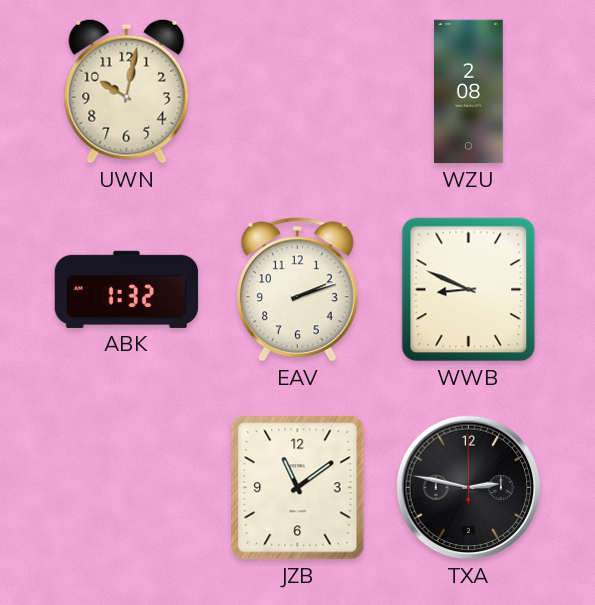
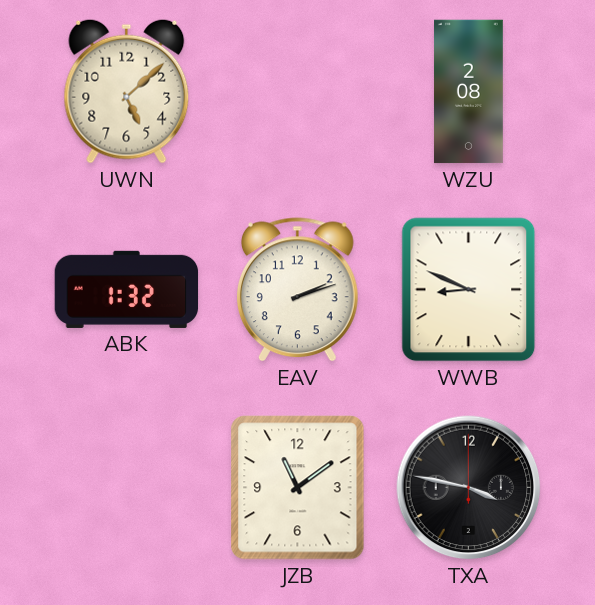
UWN: 10:02 -> 5:08 (127, 91)
TXA: 2:47 -> 3:47 (469, 488)
